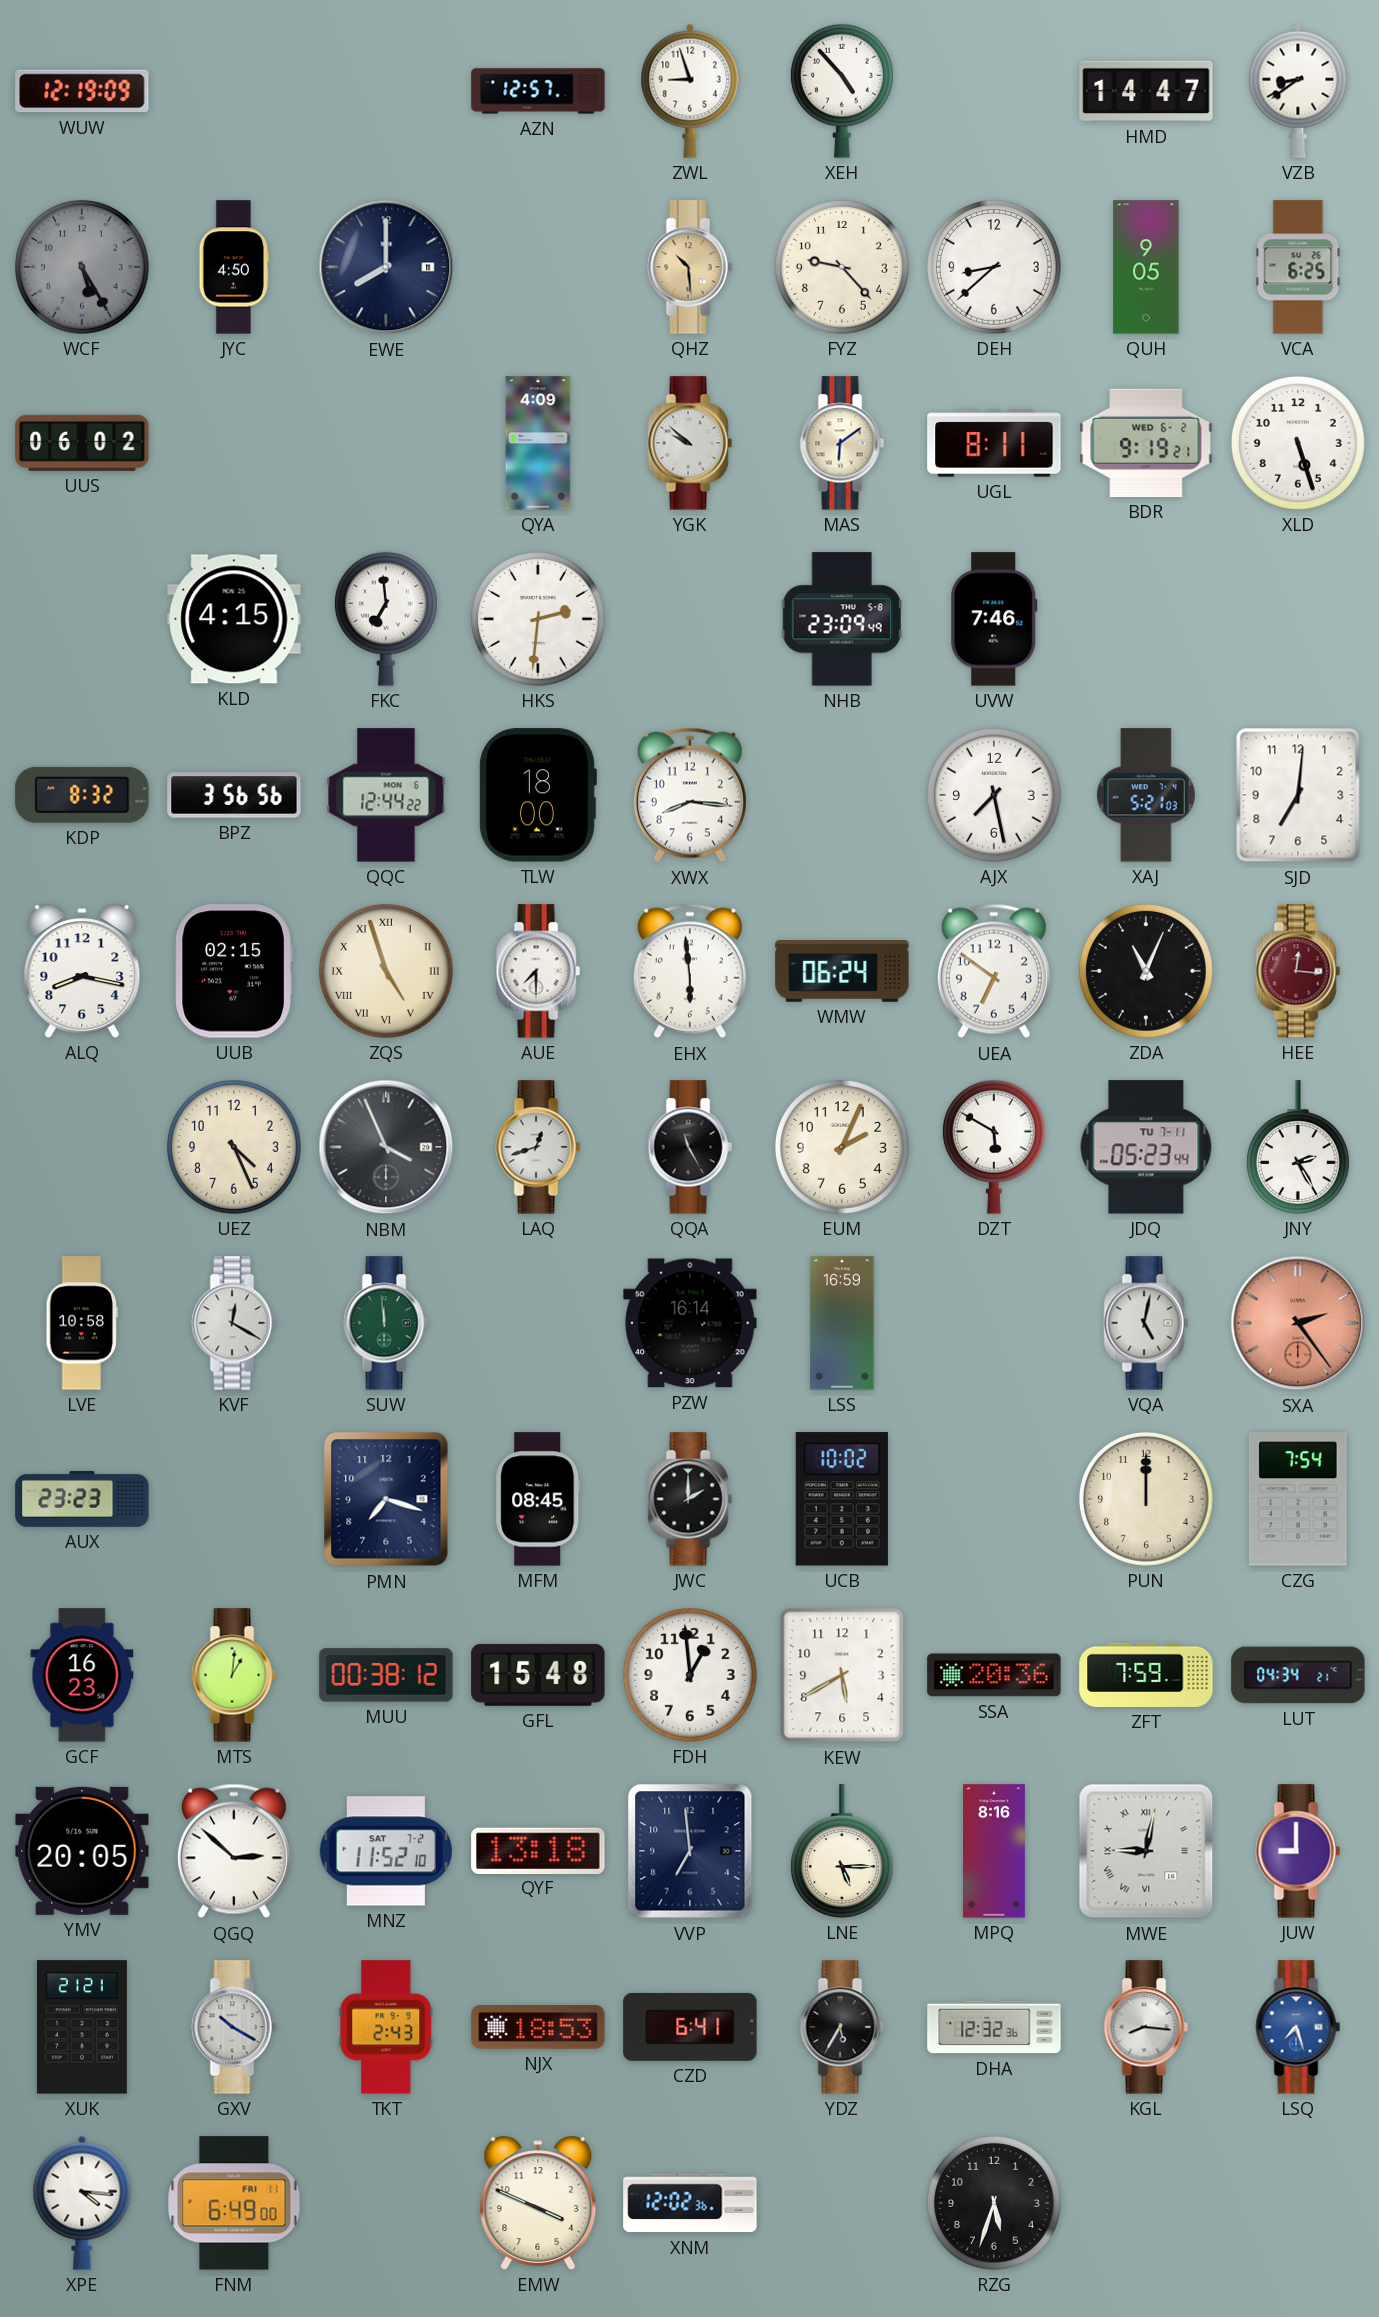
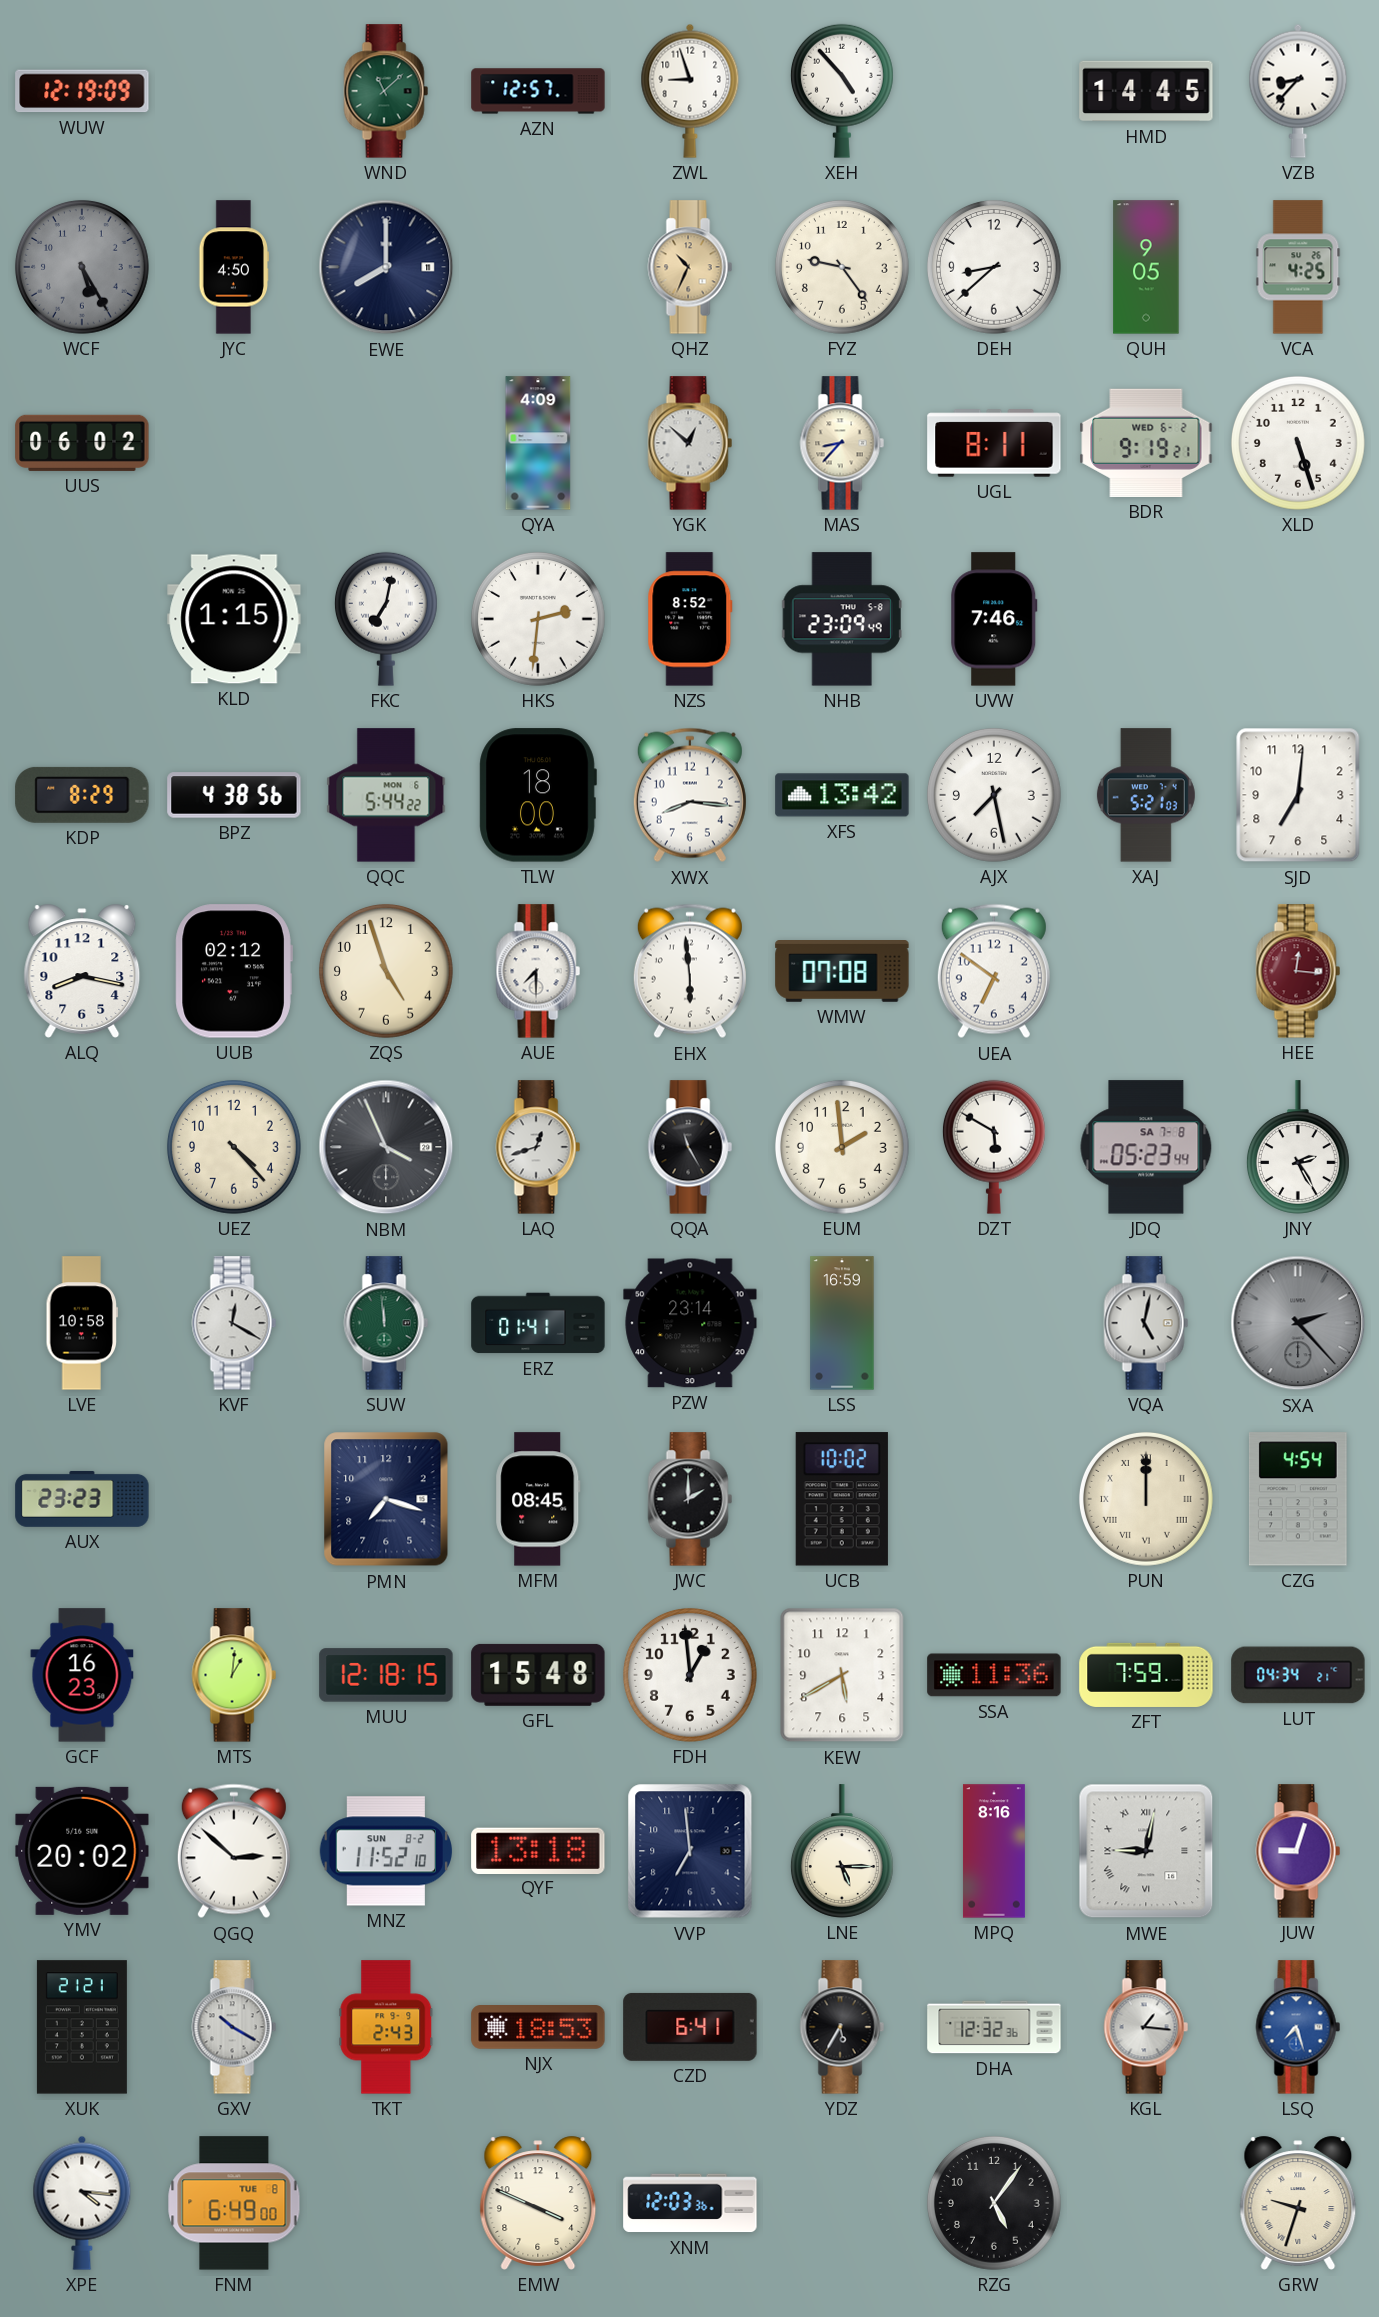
WND: none -> 11:08 (386, 91)
HMD: 14:47 -> 14:45 (1146, 91)
VZB: 8:39 -> 8:37 (1298, 91)
QHZ: 10:29 -> 10:34 (690, 267)
FYZ: 9:23 -> 9:24 (842, 267)
VCA: 6:25 -> 4:25 (1298, 267)
YGK: 9:52 -> 12:52 (690, 443)
MAS: 6:09 -> 8:37 (842, 443)
KLD: 4:15 -> 1:15 (234, 619)
FKC: 6:59 -> 7:02 (386, 619)
NZS: none -> 8:52 (690, 619)
KDP: 8:32 -> 8:29 (82, 795)
BPZ: 3:56 -> 4:38 (234, 795)
QQC: 12:44 -> 5:44 (386, 795)
XFS: none -> 13:42 (842, 795)
UUB: 02:15 -> 02:12 (234, 971)
ZQS numerals: Roman -> Arabic (386, 971)
WMW: 06:24 -> 07:08 (842, 972)
ZDA: 11:04 -> none (1146, 971)
UEZ: 4:26 -> 4:23 (234, 1147)
EUM: 2:04 -> 1:59 (842, 1147)
JDQ date: TU 7-11 -> SA 7-8 (1146, 1147)
ERZ: none -> 01:41 (538, 1323)
PZW: 16:14 -> 23:14 (690, 1323)
SXA: 2:24 -> 2:23 (1298, 1323)
SXA dial: salmon -> grey (1298, 1323)
PUN numerals: Arabic -> Roman (1146, 1499)
CZG: 7:54 -> 4:54 (1298, 1499)
MUU: 00:38 -> 12:18 (386, 1675)
SSA: 20:36 -> 11:36 (994, 1675)
YMV: 20:05 -> 20:02 (82, 1851)
MNZ date: SAT 7-2 -> SUN 8-2 (385, 1851)
JUW: 9:00 -> 9:03 (1298, 1851)
KGL: 8:16 -> 1:16 (1146, 2027)
FNM date: FRI 11 -> TUE 8 (234, 2203)
XNM: 12:02 -> 12:03 (690, 2203)
RZG: 5:33 -> 5:06 (994, 2203)
GRW: none -> 9:33 (1298, 2203)
